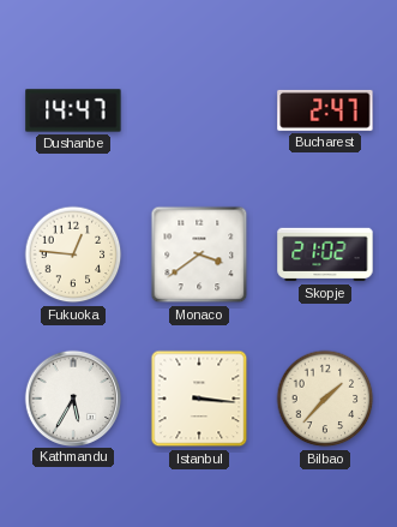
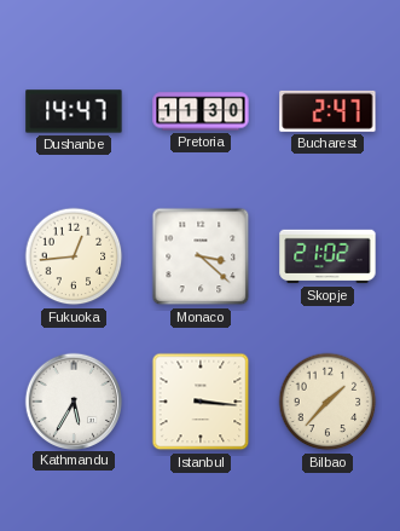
Pretoria: none -> 11:30 (201, 111)
Fukuoka: 12:46 -> 12:44 (74, 256)
Monaco: 3:39 -> 3:22 (201, 256)
